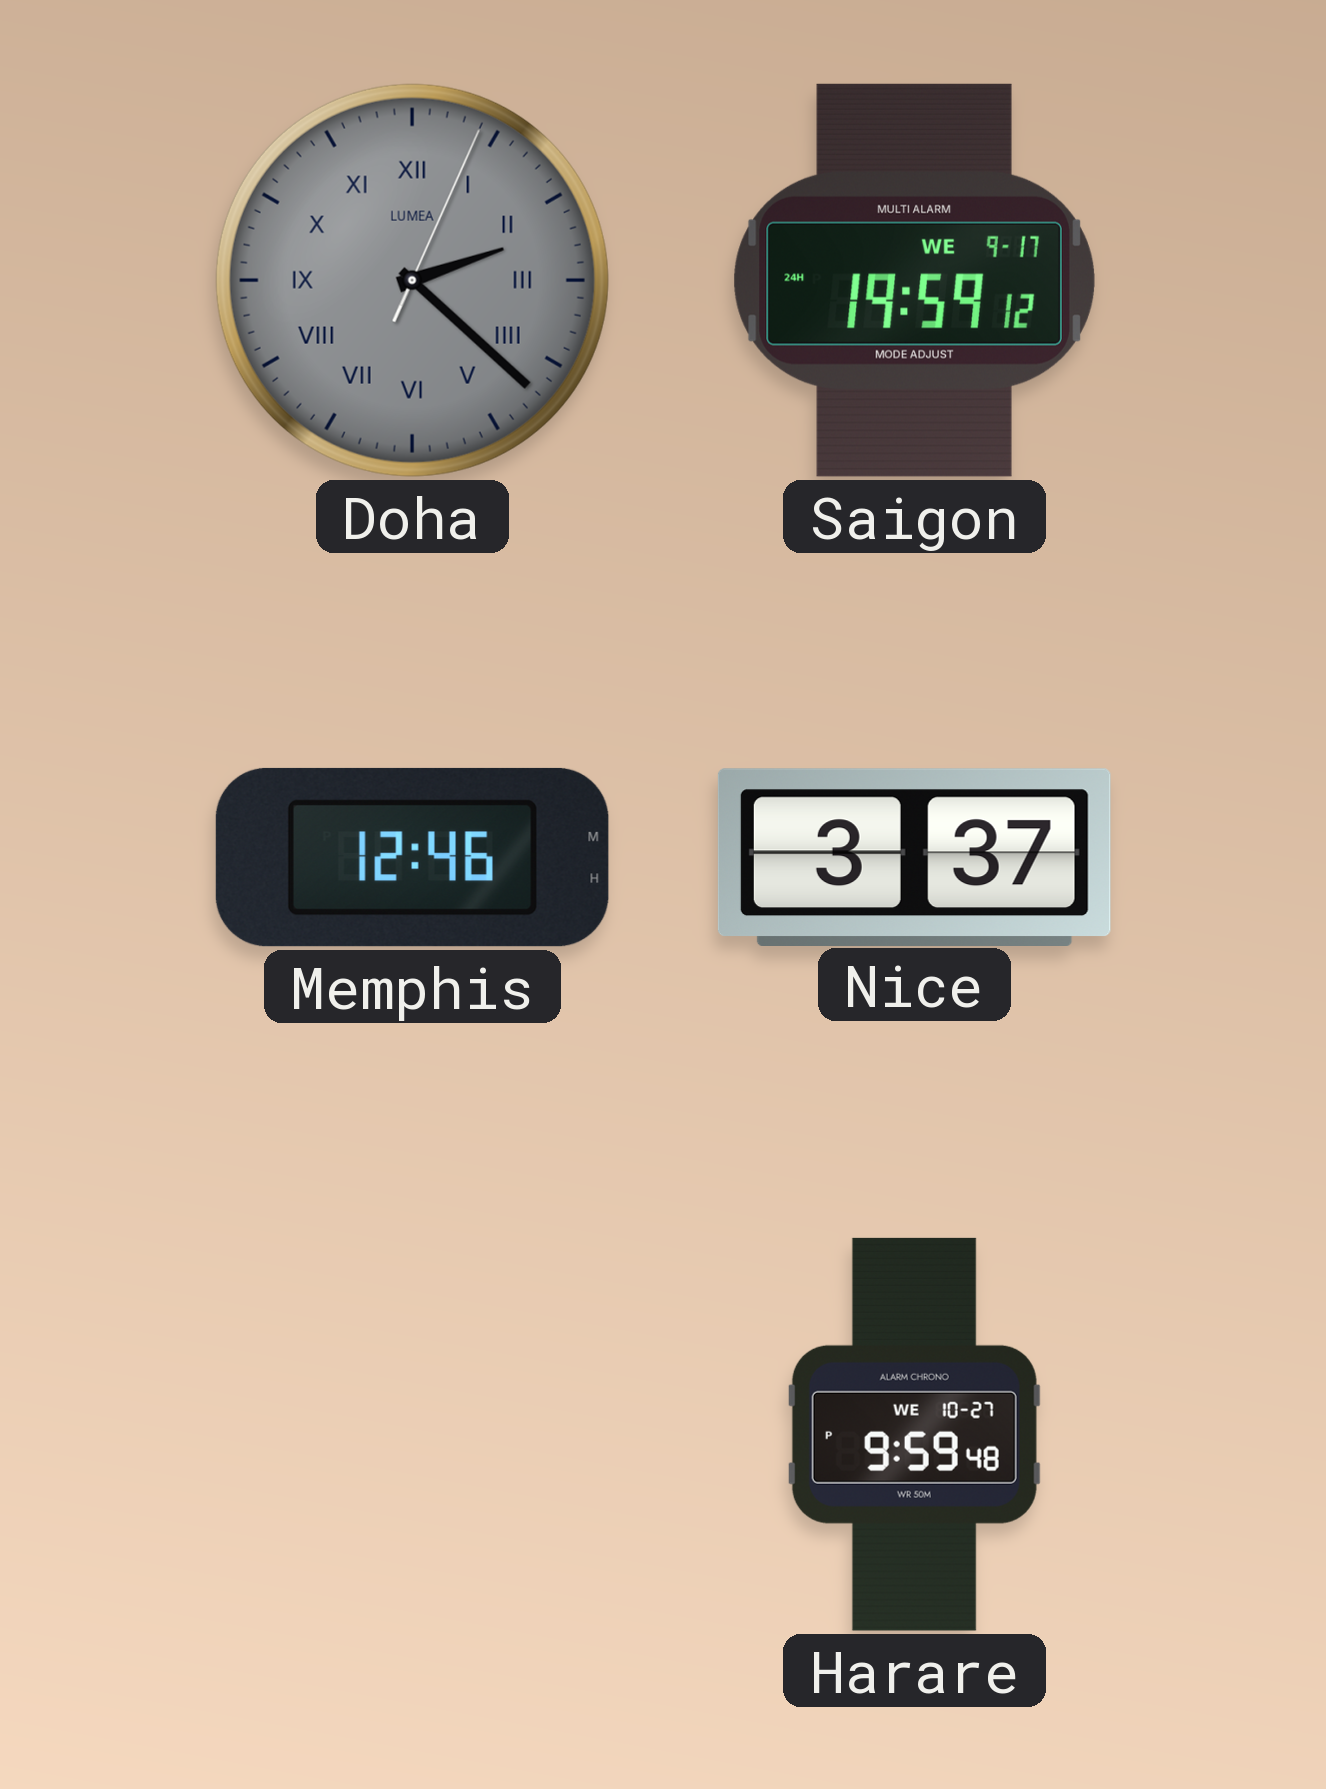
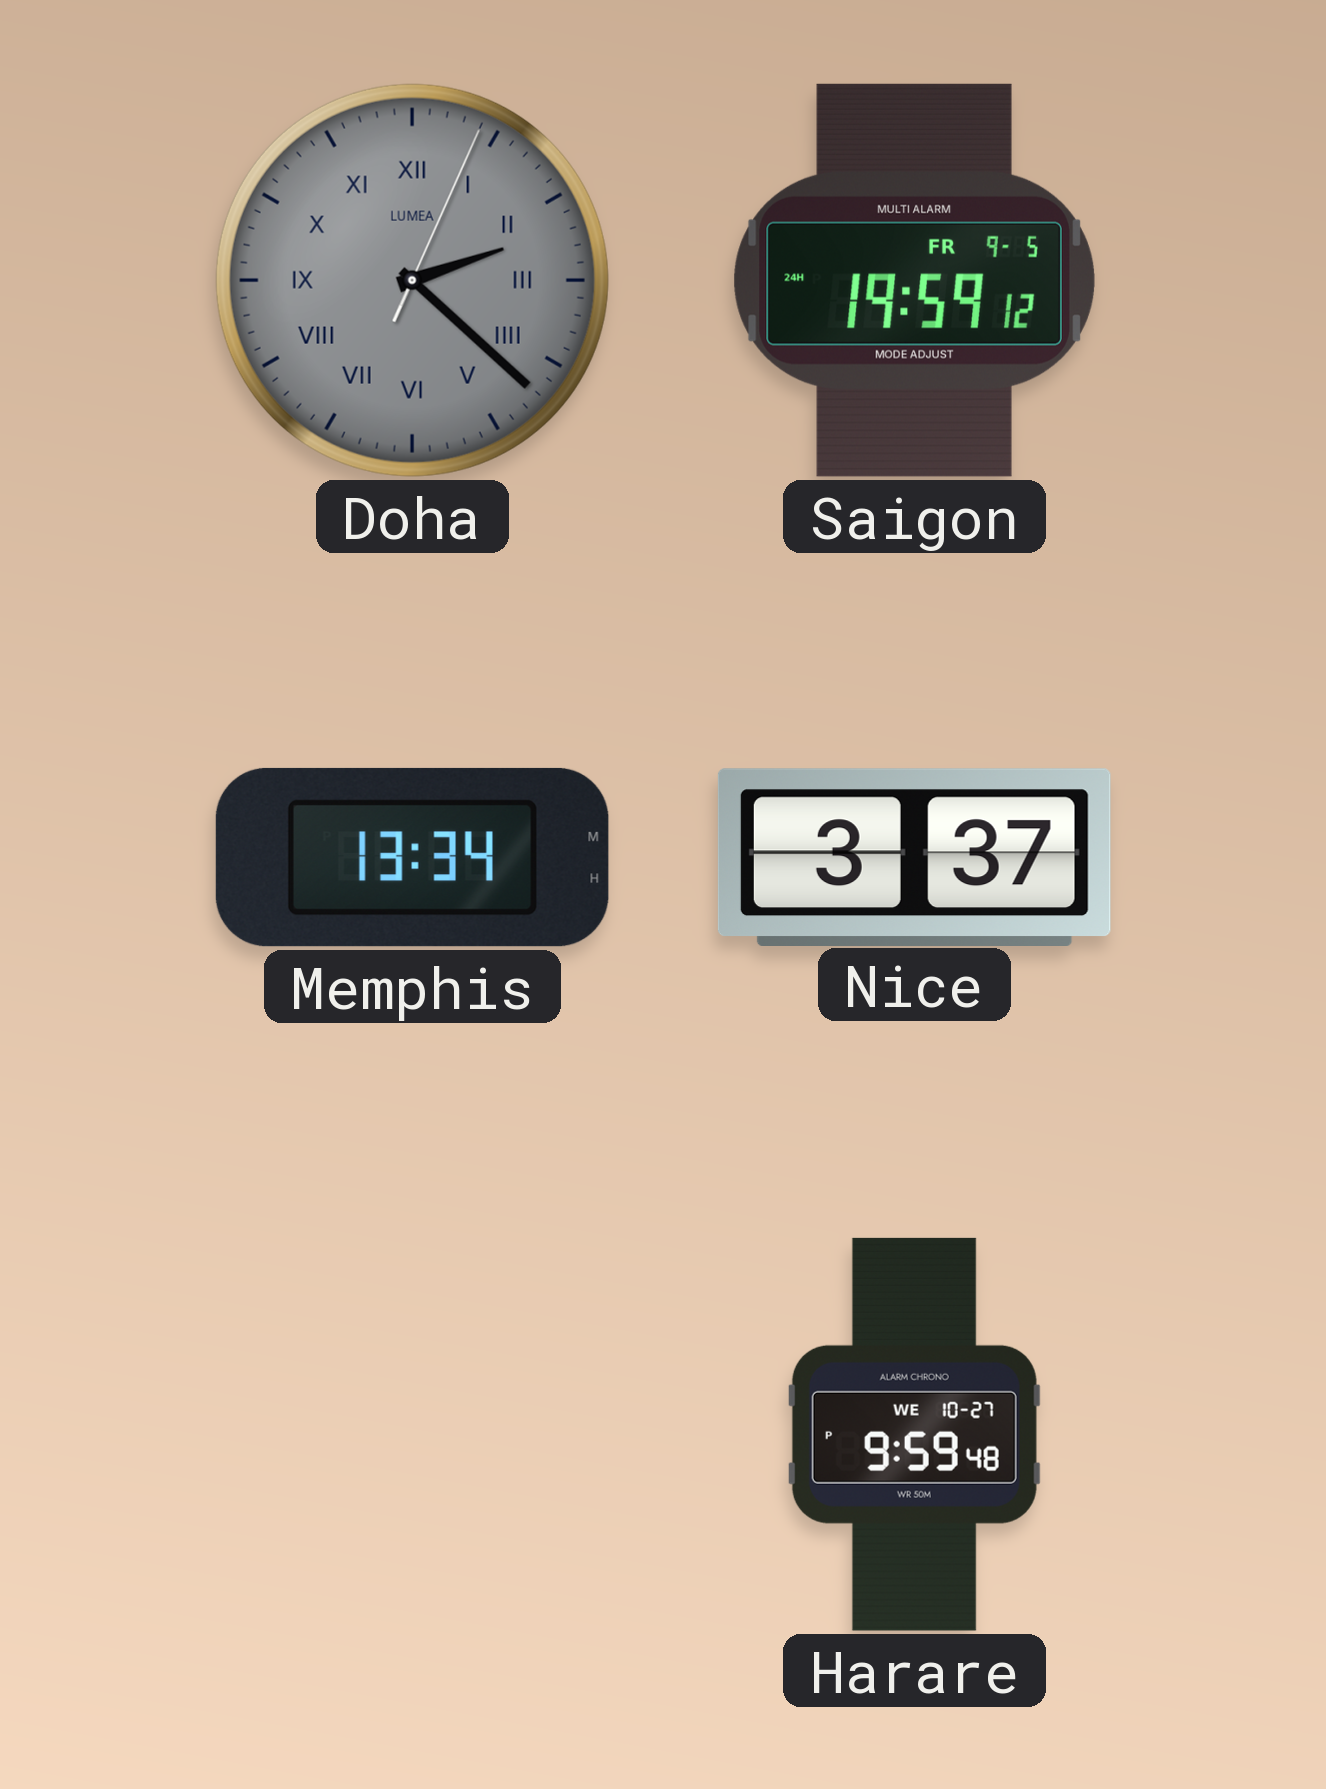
Saigon date: WE 9-17 -> FR 9-5 (914, 280)
Memphis: 12:46 -> 13:34 (412, 857)
